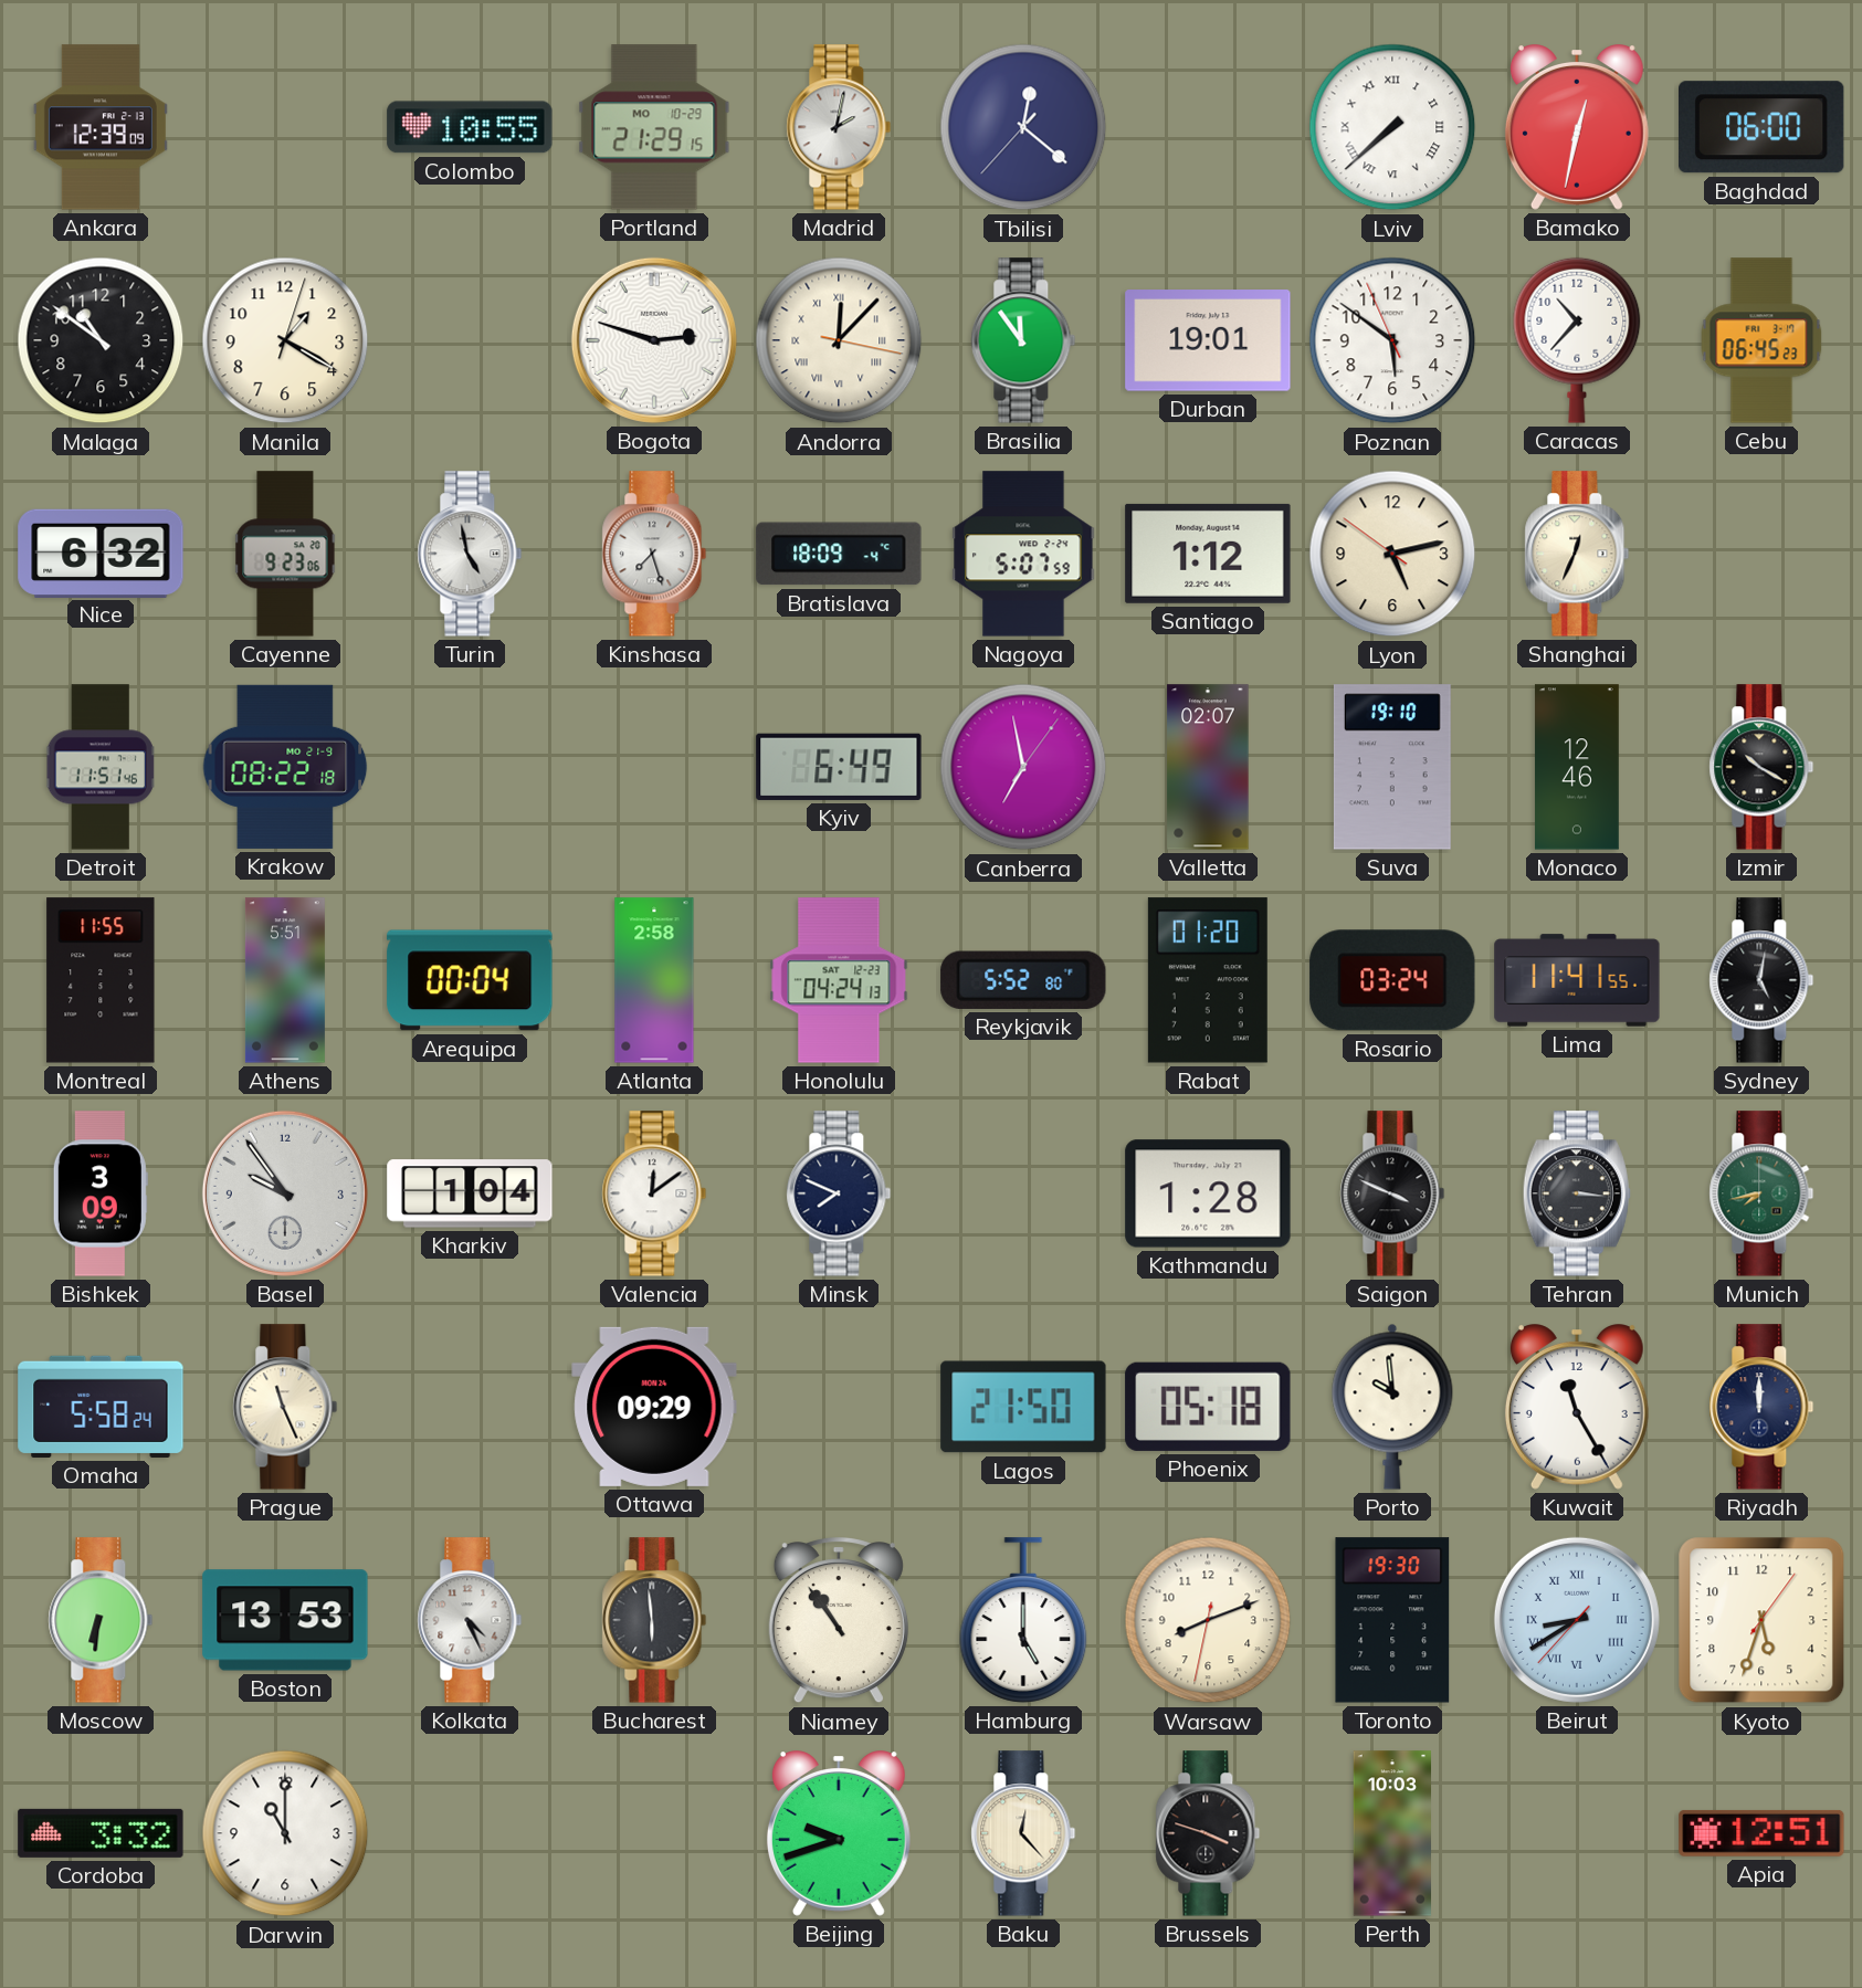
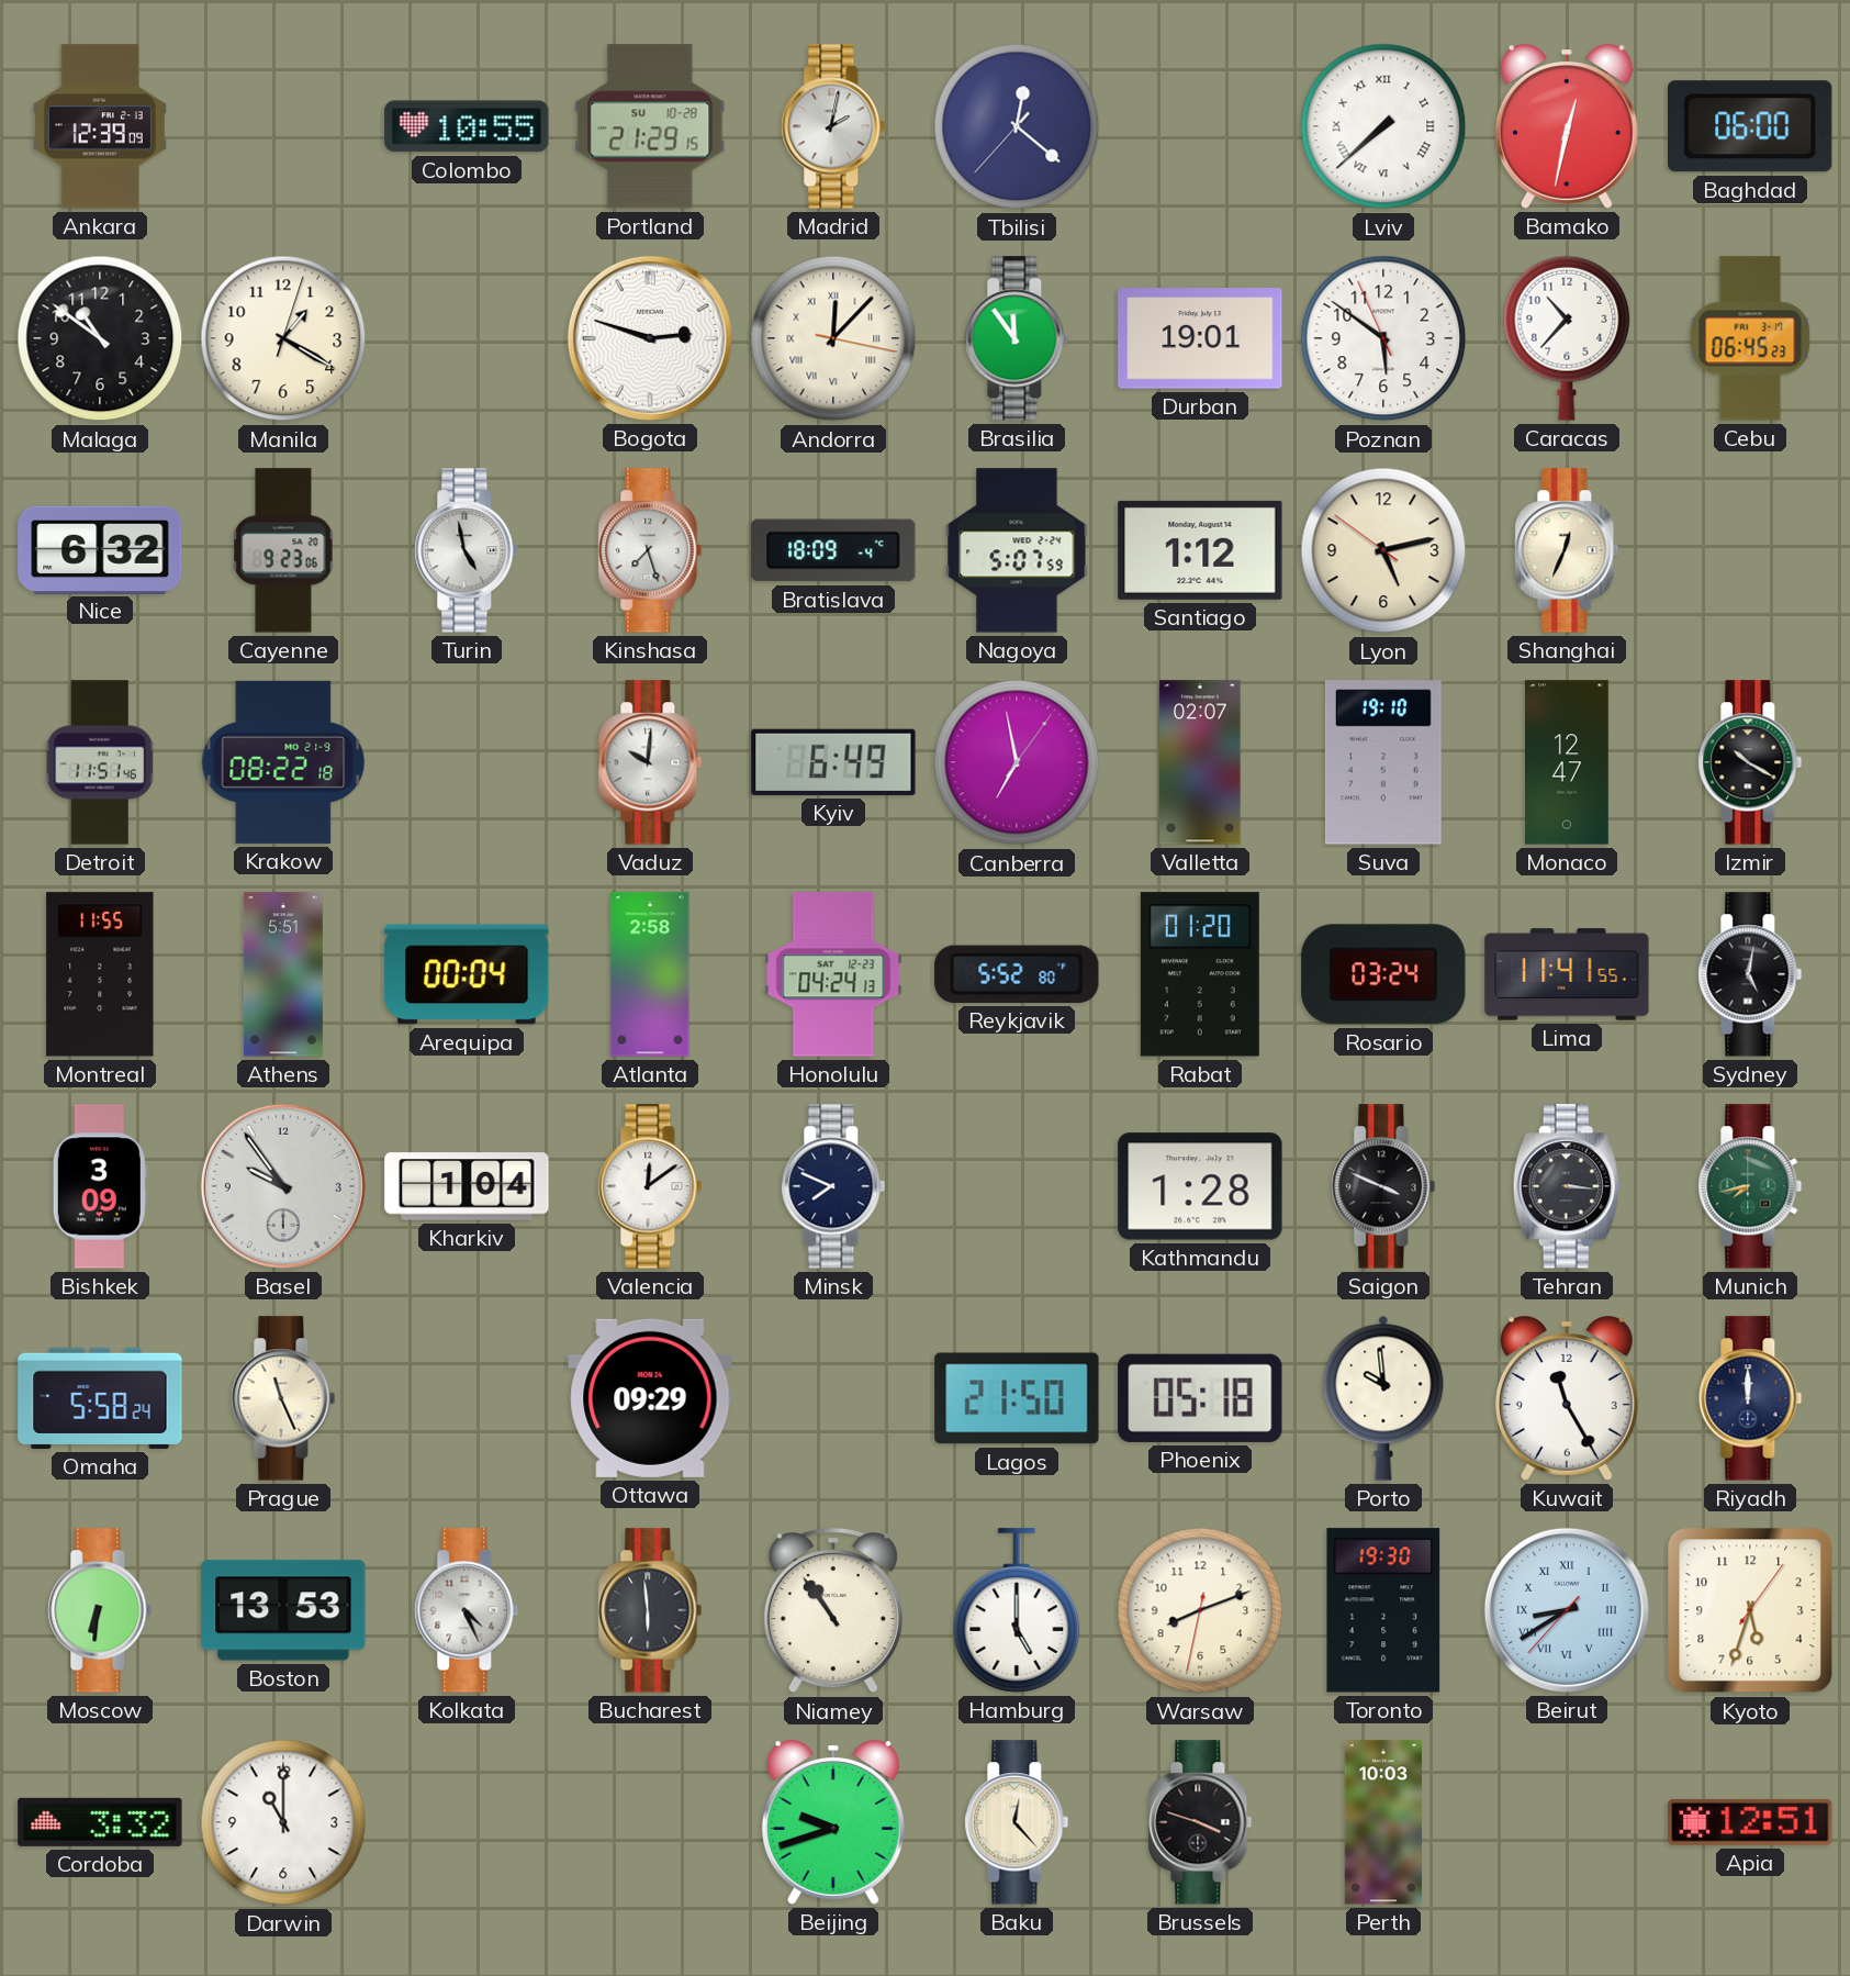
Portland date: MO 10-29 -> SU 10-28 (650, 126)
Vaduz: none -> 10:01 (650, 762)
Monaco: 12:46 -> 12:47 (1567, 762)
